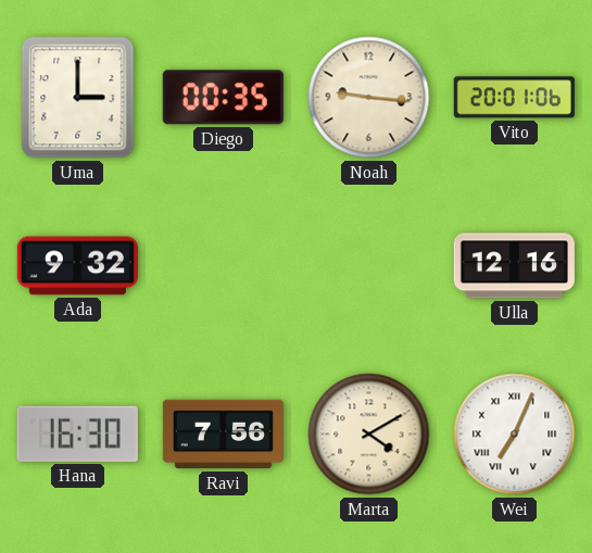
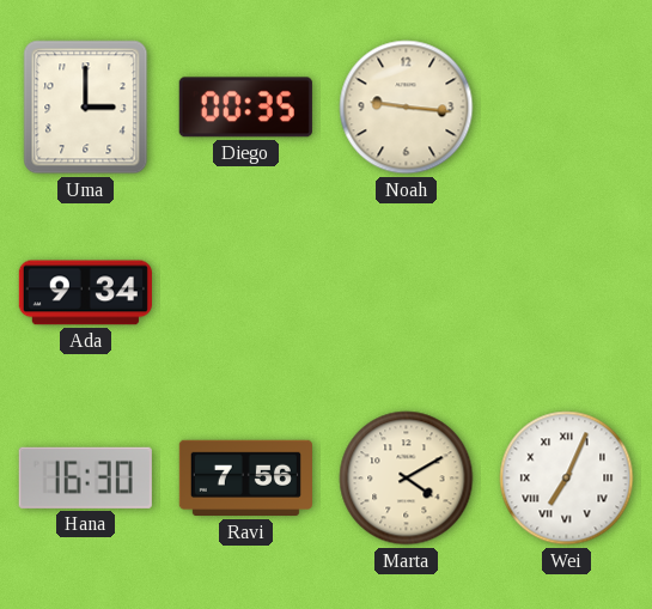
Vito: 20:01 -> none (514, 98)
Ada: 9:32 -> 9:34 (85, 293)
Ulla: 12:16 -> none (514, 266)
